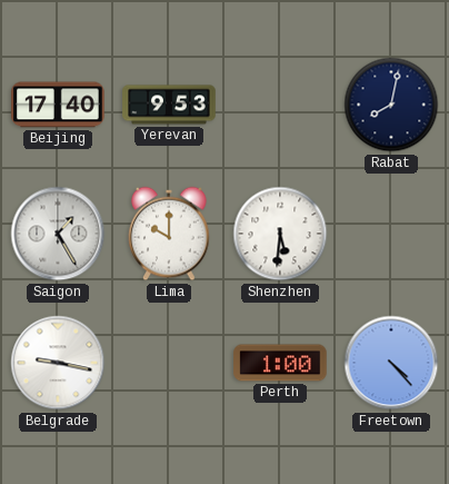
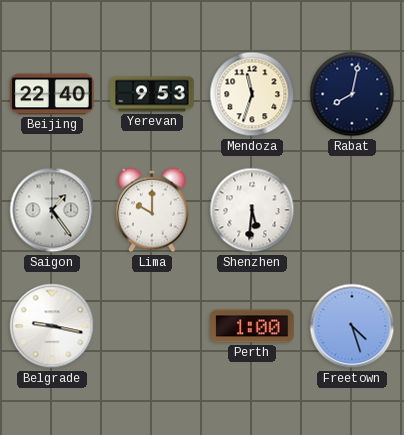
Beijing: 17:40 -> 22:40 (52, 94)
Mendoza: none -> 11:33 (252, 94)
Saigon: 1:25 -> 1:24 (52, 210)
Freetown: 4:23 -> 4:27 (352, 326)
